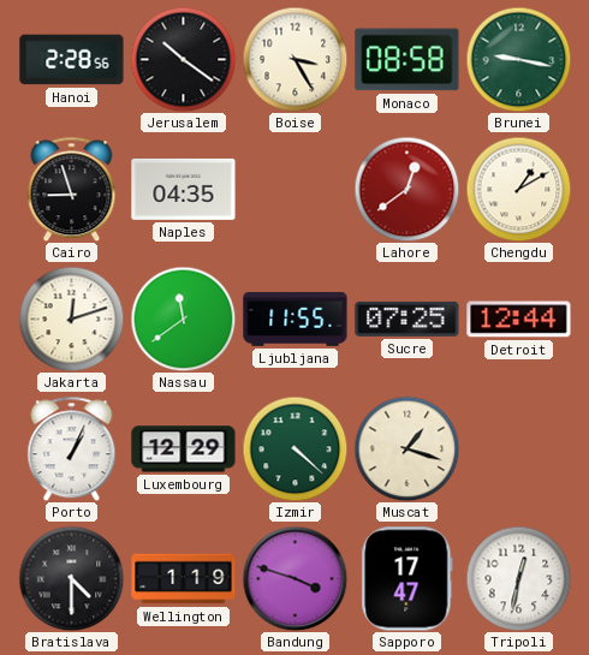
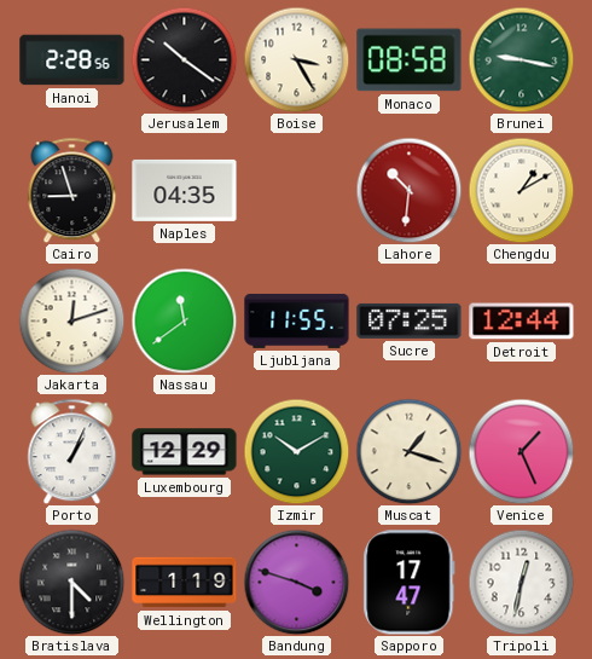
Lahore: 12:39 -> 10:31 (408, 190)
Izmir: 4:22 -> 10:10 (296, 451)
Venice: none -> 1:26 (521, 451)
